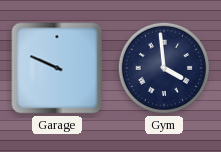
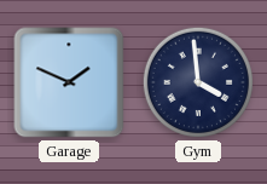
Garage: 9:49 -> 1:49 (69, 82)
